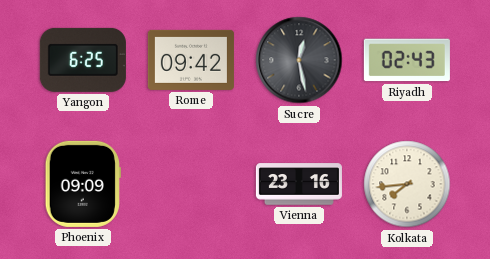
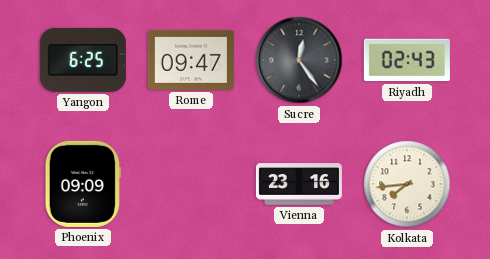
Rome: 09:42 -> 09:47 (191, 60)
Sucre: 12:28 -> 12:24 (299, 60)
